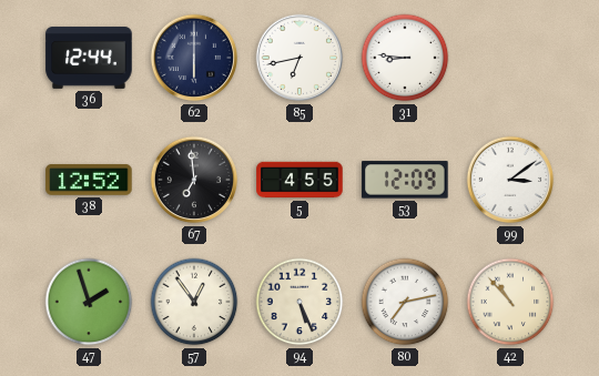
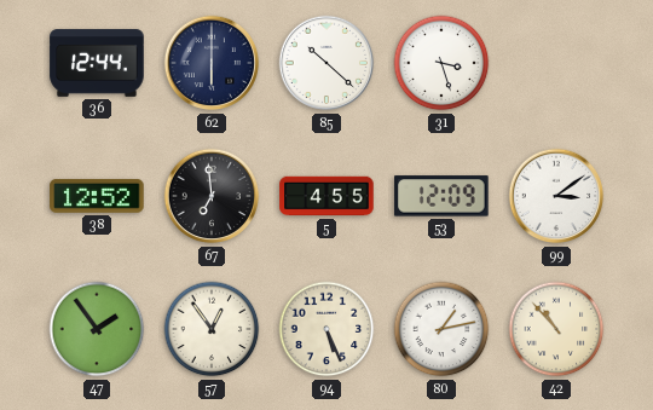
85: 6:43 -> 10:22 (326, 63)
31: 8:46 -> 3:27 (441, 63)
47: 1:57 -> 1:54 (97, 329)
80: 7:13 -> 1:13 (441, 329)
